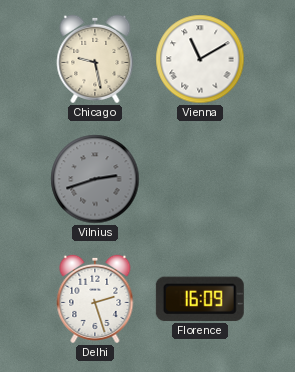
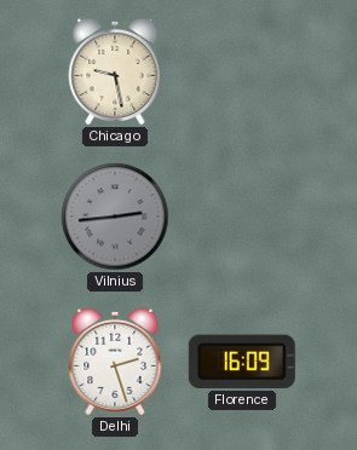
Vienna: 11:10 -> none (200, 59)
Vilnius: 2:42 -> 2:44 (115, 217)
